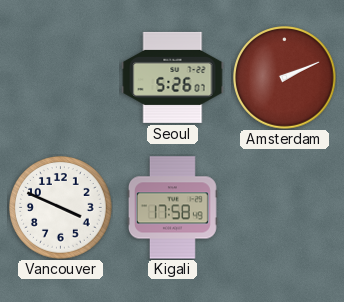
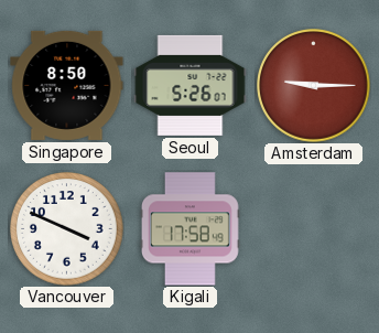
Singapore: none -> 8:50 (67, 85)
Amsterdam: 2:11 -> 9:15 (314, 86)
